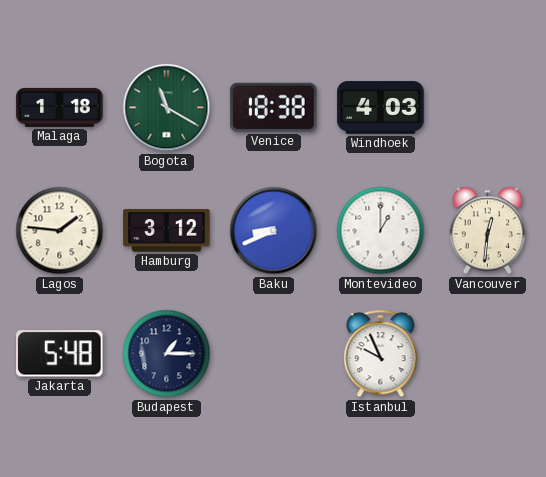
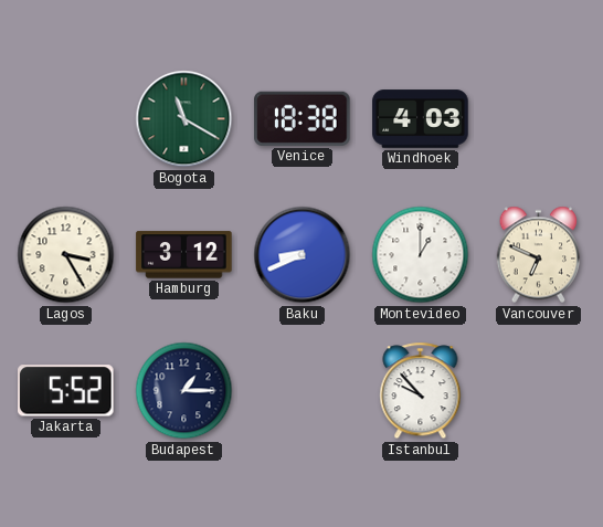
Malaga: 1:18 -> none (60, 107)
Lagos: 1:46 -> 3:25 (66, 255)
Vancouver: 12:31 -> 6:49 (539, 255)
Jakarta: 5:48 -> 5:52 (66, 391)
Istanbul: 9:56 -> 9:53 (421, 391)
